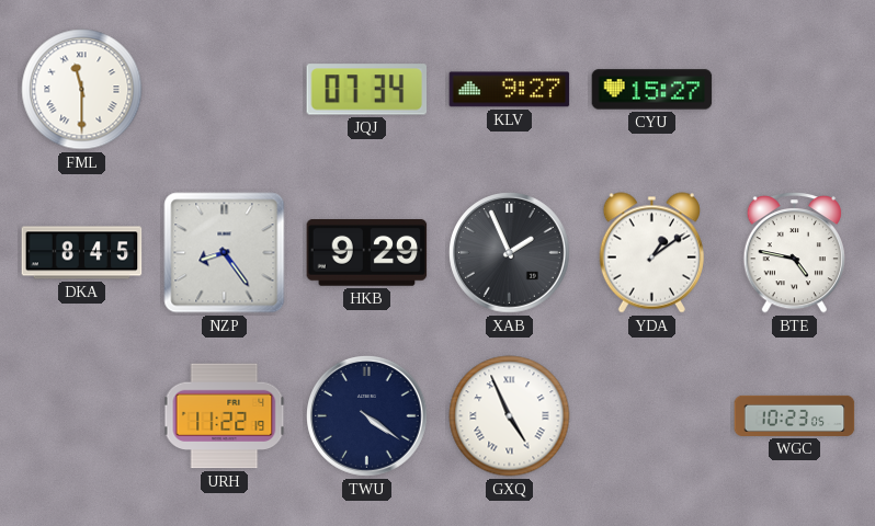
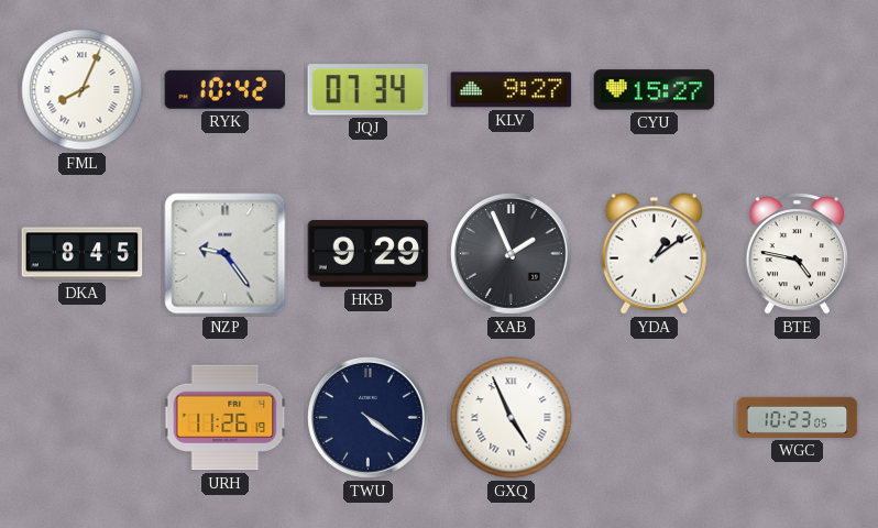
FML: 11:30 -> 8:04 (83, 90)
RYK: none -> 10:42 (226, 89)
NZP: 8:24 -> 9:24 (226, 254)
URH: 11:22 -> 11:26 (226, 418)
